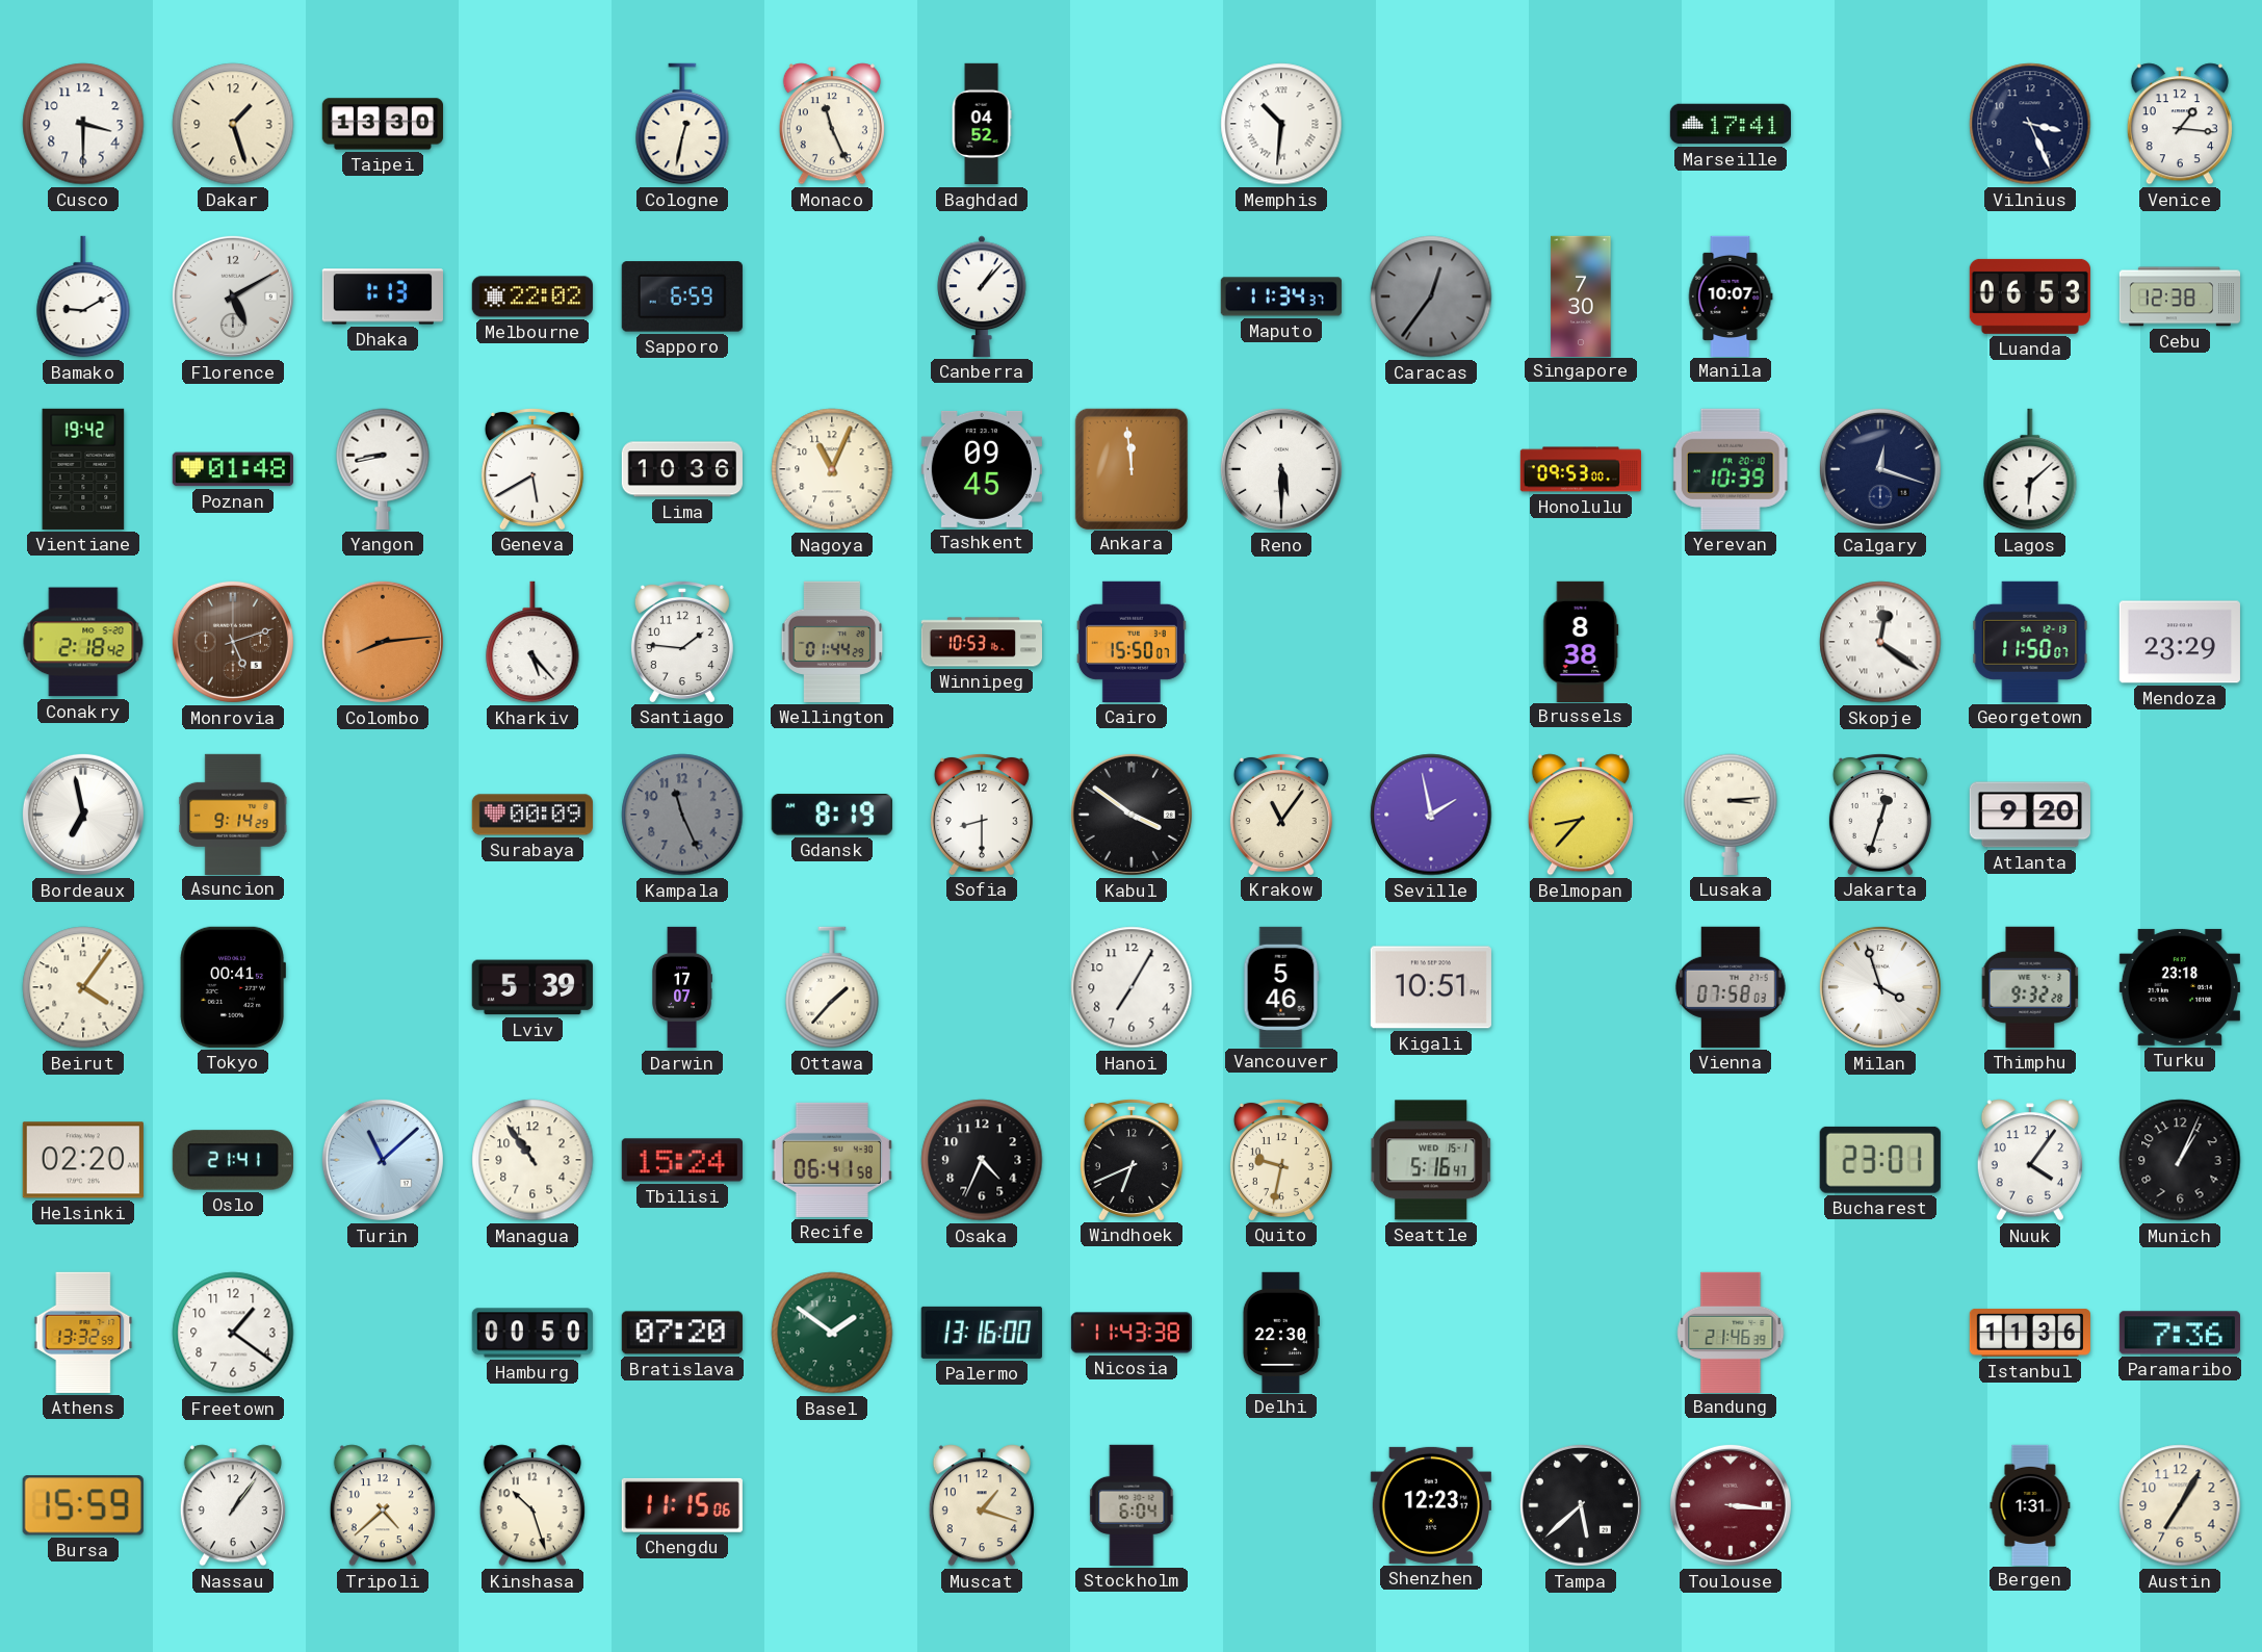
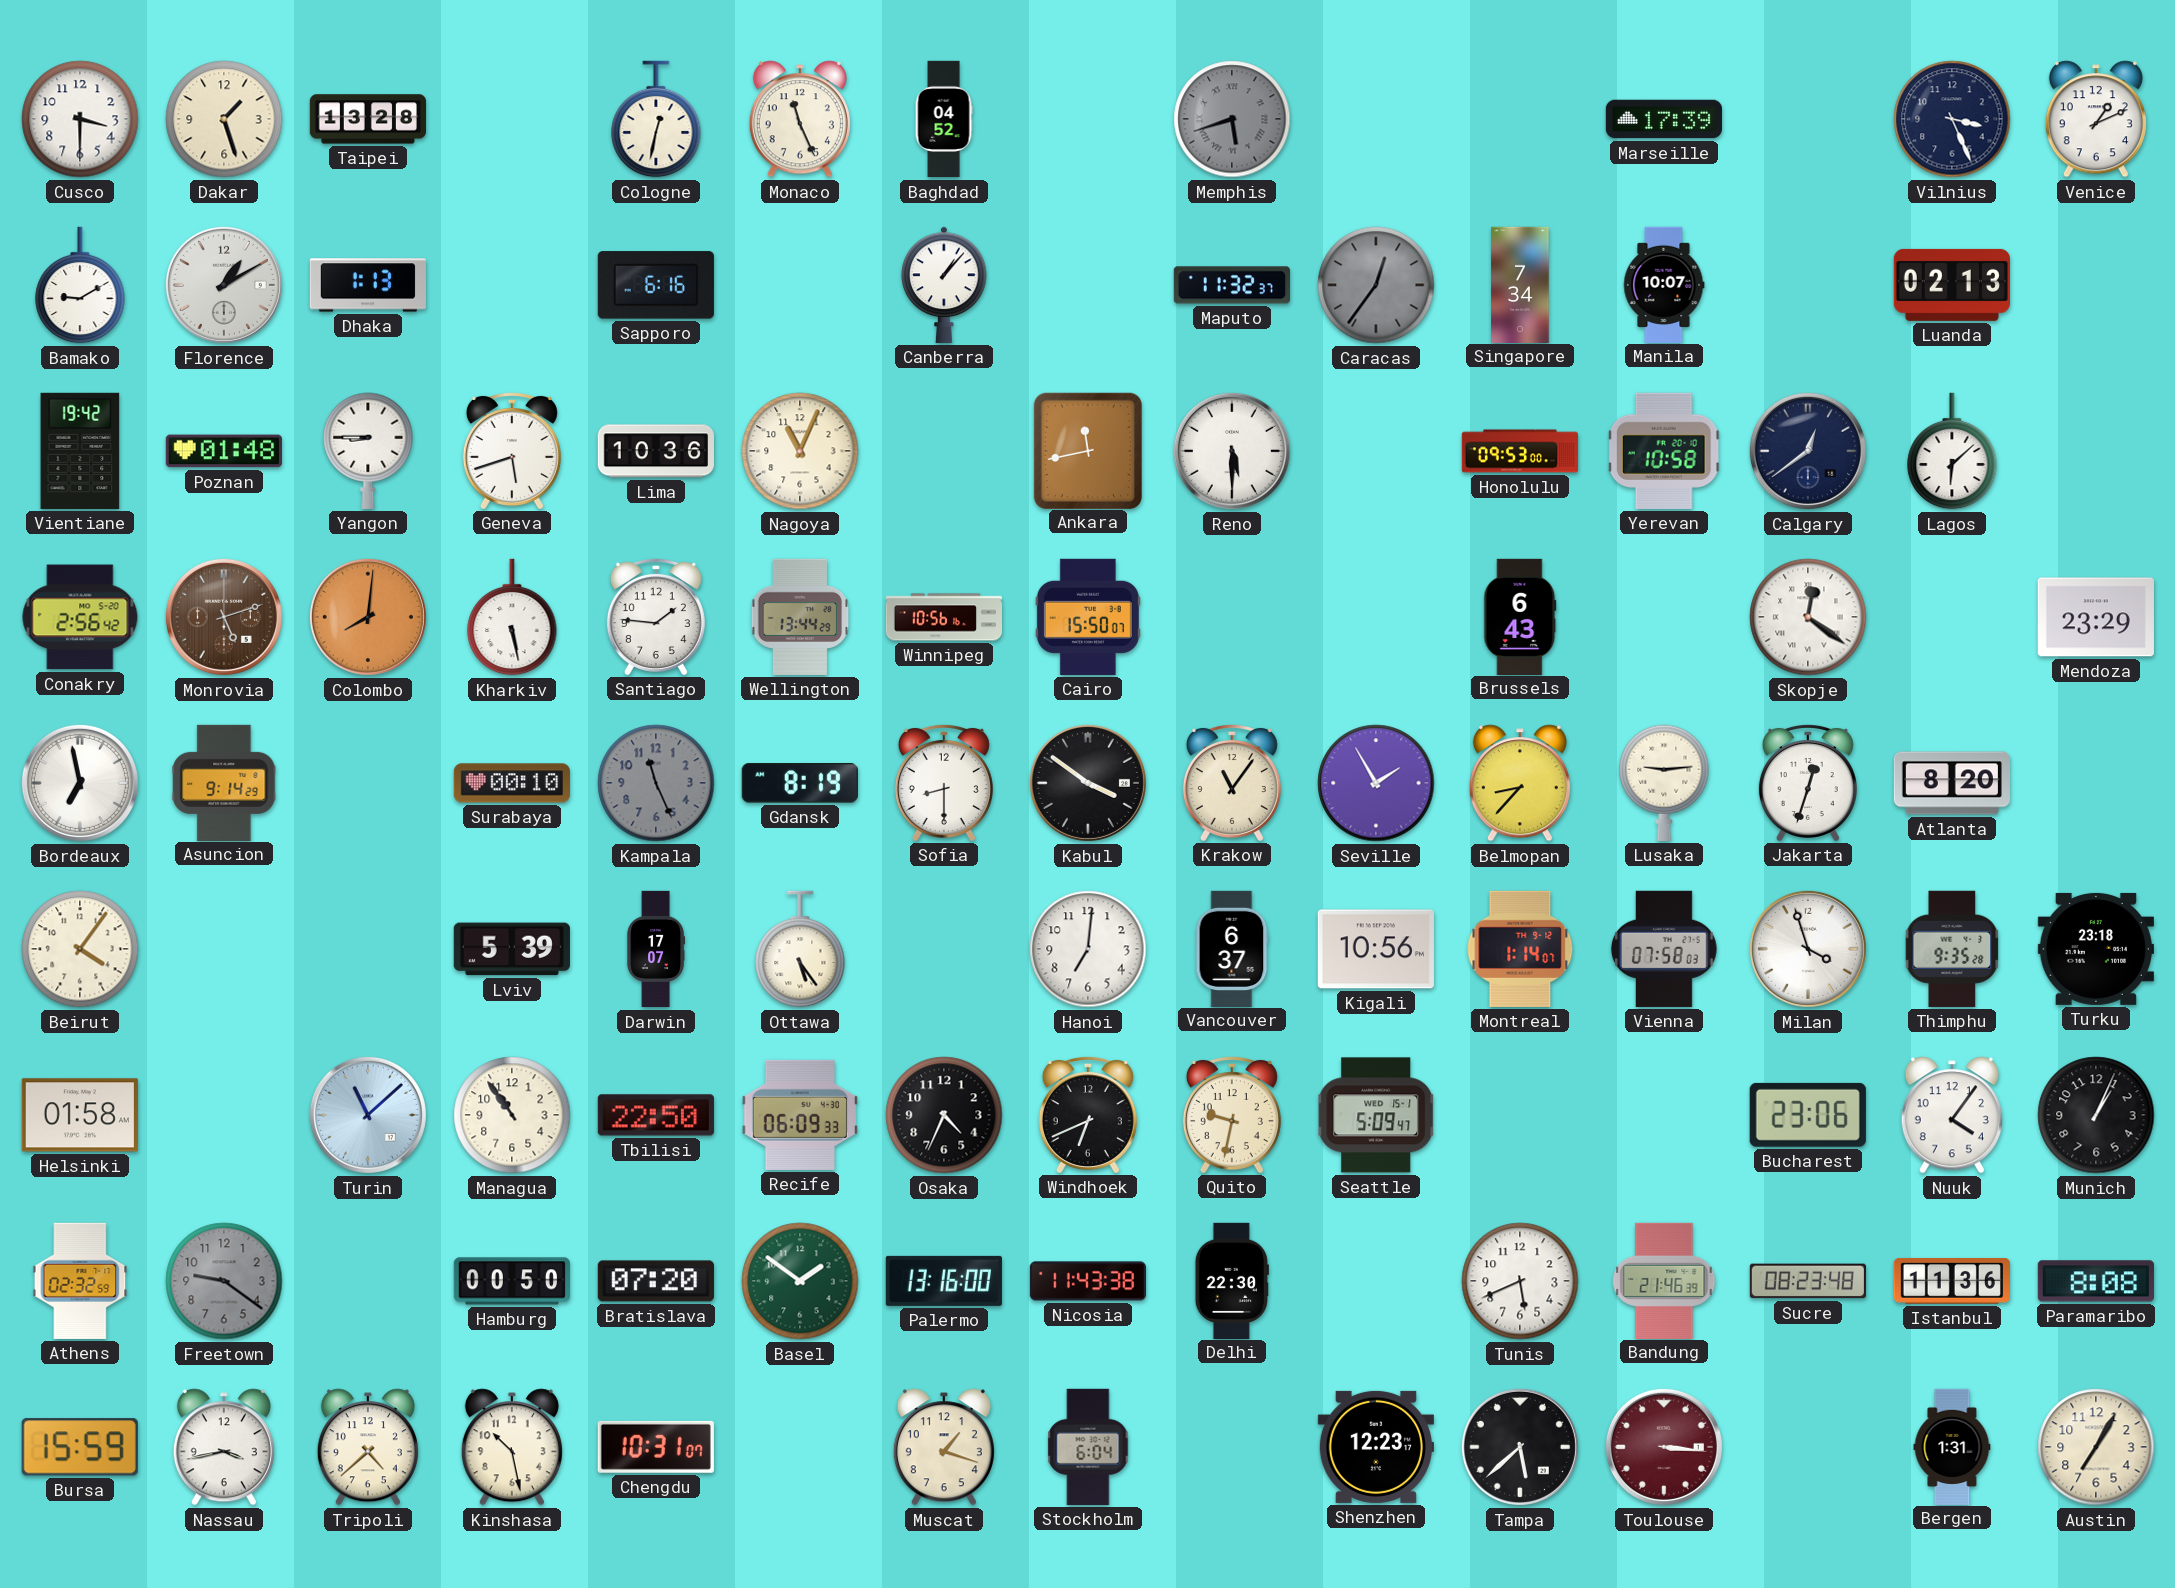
Taipei: 13:30 -> 13:28 (367, 119)
Memphis: 10:31 -> 5:42 (1232, 119)
Memphis dial: white -> grey (1232, 119)
Marseille: 17:41 -> 17:39 (1663, 119)
Venice: 1:16 -> 1:11 (2096, 119)
Florence: 5:10 -> 1:10 (224, 285)
Melbourne: 22:02 -> none (531, 296)
Sapporo: 6:59 -> 6:16 (656, 285)
Maputo: 11:34 -> 11:32 (1232, 285)
Singapore: 7:30 -> 7:34 (1520, 284)
Luanda: 06:53 -> 02:13 (1952, 285)
Cebu: 12:38 -> none (2179, 296)
Yangon: 8:43 -> 8:45 (368, 451)
Geneva: 5:40 -> 5:42 (512, 450)
Tashkent: 09:45 -> none (982, 469)
Ankara: 11:59 -> 11:43 (1088, 450)
Yerevan: 10:39 -> 10:58 (1664, 451)
Calgary: 12:18 -> 12:39 (1808, 451)
Conakry: 2:18 -> 2:56 (80, 617)
Colombo: 8:14 -> 8:01 (368, 617)
Kharkiv: 5:23 -> 5:28 (512, 617)
Wellington: 01:44 -> 13:44 (800, 617)
Winnipeg: 10:53 -> 10:56 (943, 617)
Brussels: 8:38 -> 6:43 (1520, 616)
Georgetown: 11:50 -> none (2030, 642)
Surabaya: 00:09 -> 00:10 (512, 783)
Seville: 1:58 -> 1:55 (1376, 783)
Lusaka: 3:14 -> 9:14 (1664, 783)
Atlanta: 9:20 -> 8:20 (1952, 783)
Tokyo: 00:41 -> none (233, 987)
Ottawa: 1:37 -> 5:24 (800, 949)
Hanoi: 7:05 -> 7:01 (1088, 949)
Vancouver: 5:46 -> 6:37 (1232, 948)
Kigali: 10:51 -> 10:56 (1376, 949)
Montreal: none -> 1:14 (1520, 949)
Thimphu: 9:32 -> 9:35 (1952, 949)
Helsinki: 02:20 -> 01:58 (80, 1115)
Oslo: 21:41 -> none (233, 1160)
Tbilisi: 15:24 -> 22:50 (656, 1115)
Recife: 06:41 -> 06:09 (800, 1115)
Seattle: 5:16 -> 5:09 (1376, 1115)
Bucharest: 23:01 -> 23:06 (1808, 1115)
Athens: 13:32 -> 02:32 (80, 1281)
Freetown: 1:21 -> 9:21 (224, 1281)
Freetown dial: white -> grey (224, 1281)
Tunis: none -> 5:41 (1520, 1281)
Sucre: none -> 08:23 (1808, 1281)
Paramaribo: 7:36 -> 8:08 (2096, 1281)
Nassau: 1:06 -> 3:43 (224, 1447)
Kinshasa: 10:27 -> 10:28 (512, 1447)
Chengdu: 11:15 -> 10:31 (656, 1447)
